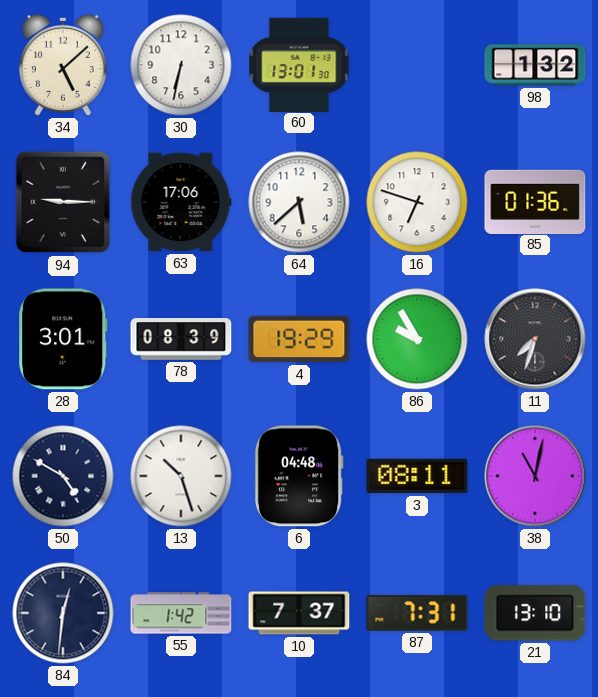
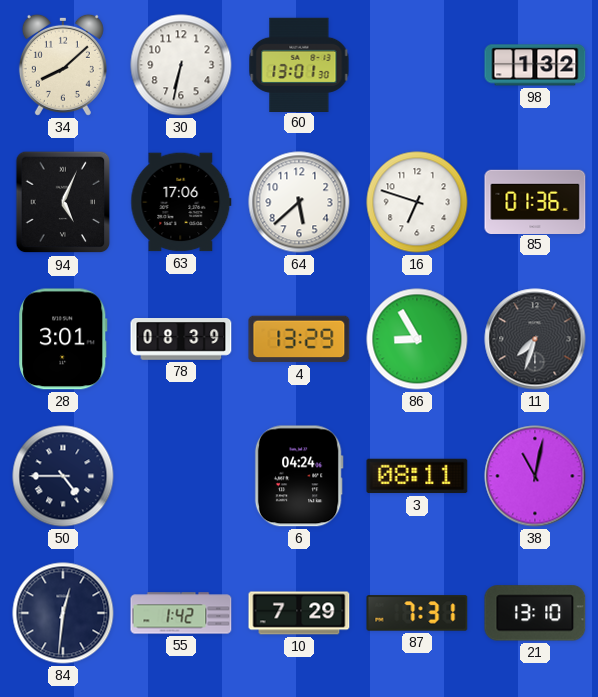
34: 5:08 -> 8:08 (63, 65)
94: 9:15 -> 5:04 (63, 202)
4: 19:29 -> 13:29 (299, 339)
86: 9:55 -> 8:55 (417, 339)
50: 4:50 -> 4:45 (63, 476)
13: 10:27 -> none (181, 476)
6: 04:48 -> 04:24 (299, 476)
10: 7:37 -> 7:29 (299, 613)
